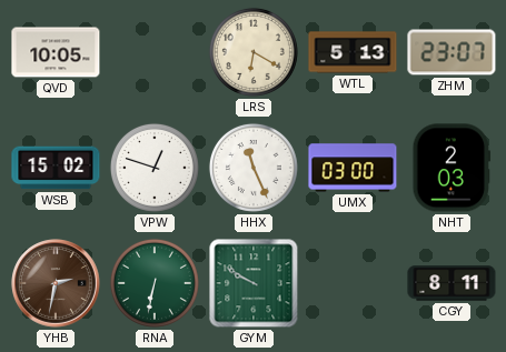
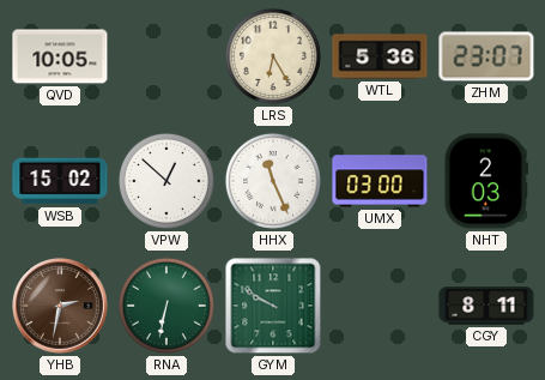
LRS: 6:20 -> 6:25 (273, 56)
WTL: 5:13 -> 5:36 (380, 56)
VPW: 12:48 -> 12:52 (166, 181)
